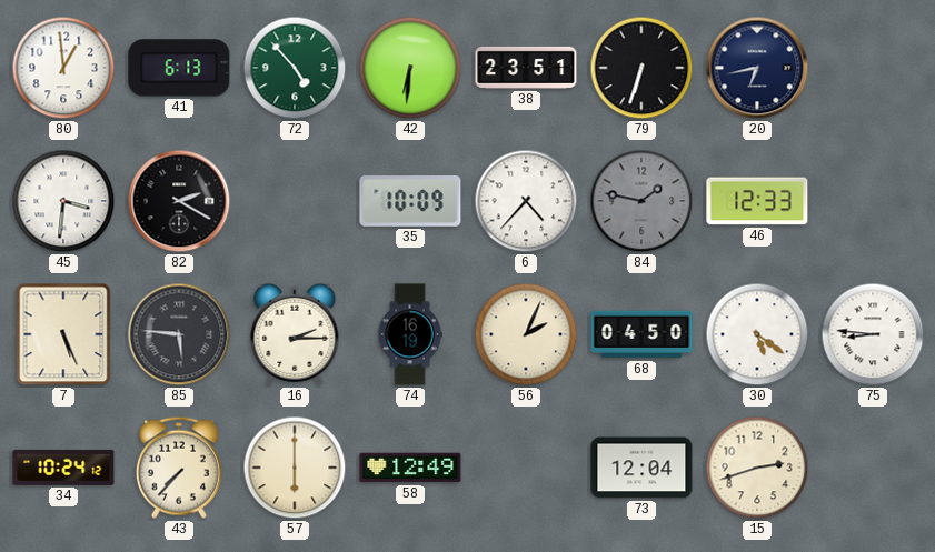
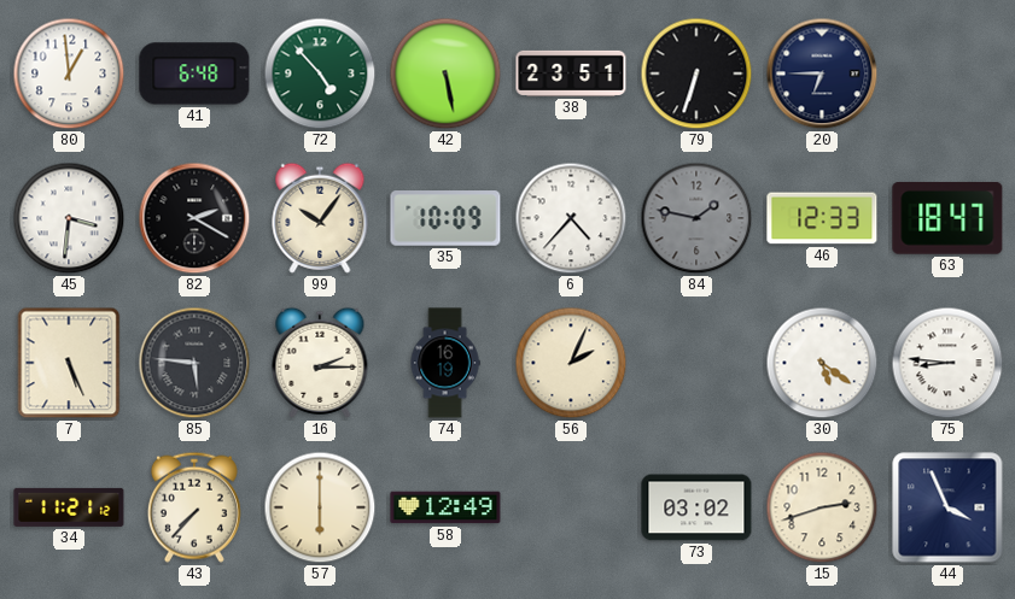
41: 6:13 -> 6:48 (194, 74)
42: 6:31 -> 5:28 (445, 74)
20: 6:43 -> 6:45 (822, 74)
99: none -> 10:06 (320, 218)
63: none -> 18:47 (947, 218)
68: 04:50 -> none (641, 334)
34: 10:24 -> 11:21 (69, 507)
73: 12:04 -> 03:02 (696, 507)
44: none -> 3:56 (947, 507)
